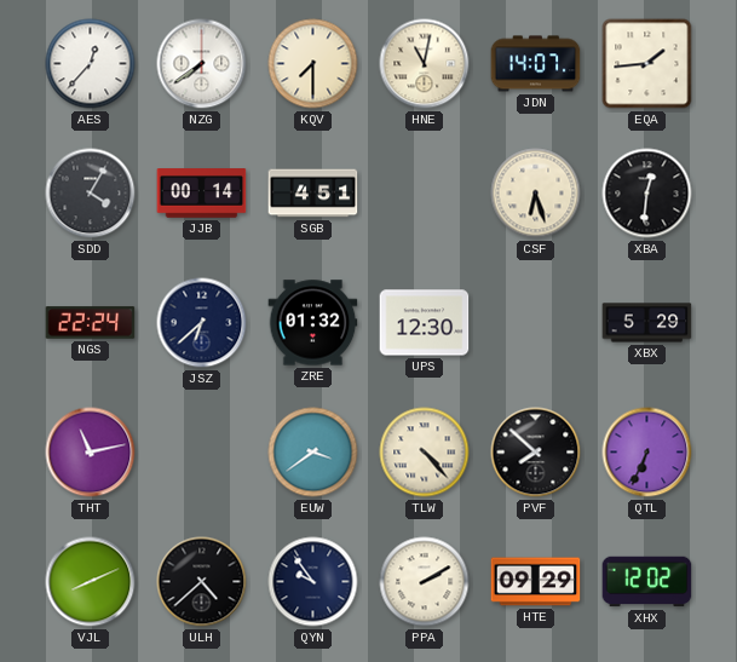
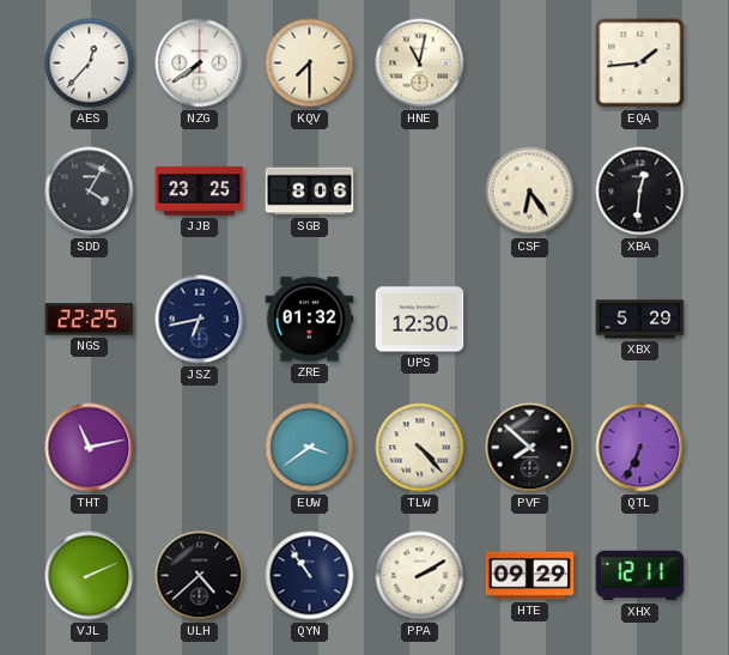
JDN: 14:07 -> none (536, 64)
JJB: 00:14 -> 23:25 (200, 192)
SGB: 4:51 -> 8:06 (310, 192)
CSF: 6:27 -> 6:24 (530, 192)
NGS: 22:24 -> 22:25 (90, 320)
JSZ: 6:38 -> 6:43 (200, 320)
VJL: 8:11 -> 2:11 (90, 576)
QYN: 9:54 -> 10:54 (310, 576)
XHX: 12:02 -> 12:11 (640, 576)
